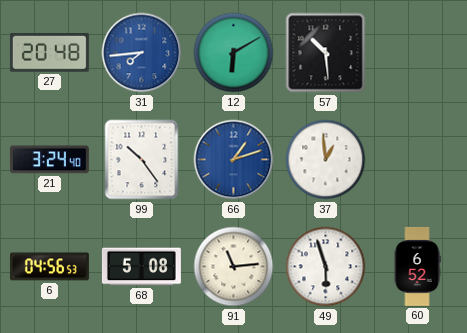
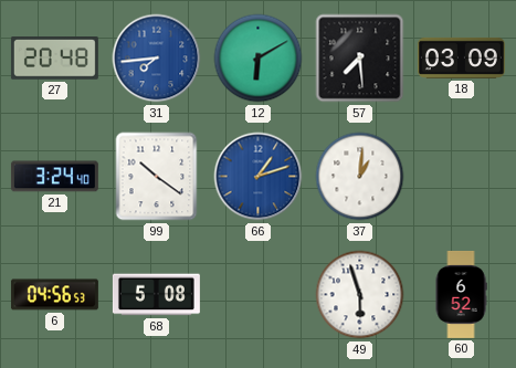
57: 10:29 -> 7:29 (360, 59)
18: none -> 03:09 (461, 57)
99: 10:24 -> 10:21 (157, 177)
37: 12:59 -> 1:01 (360, 177)
91: 11:14 -> none (234, 267)
